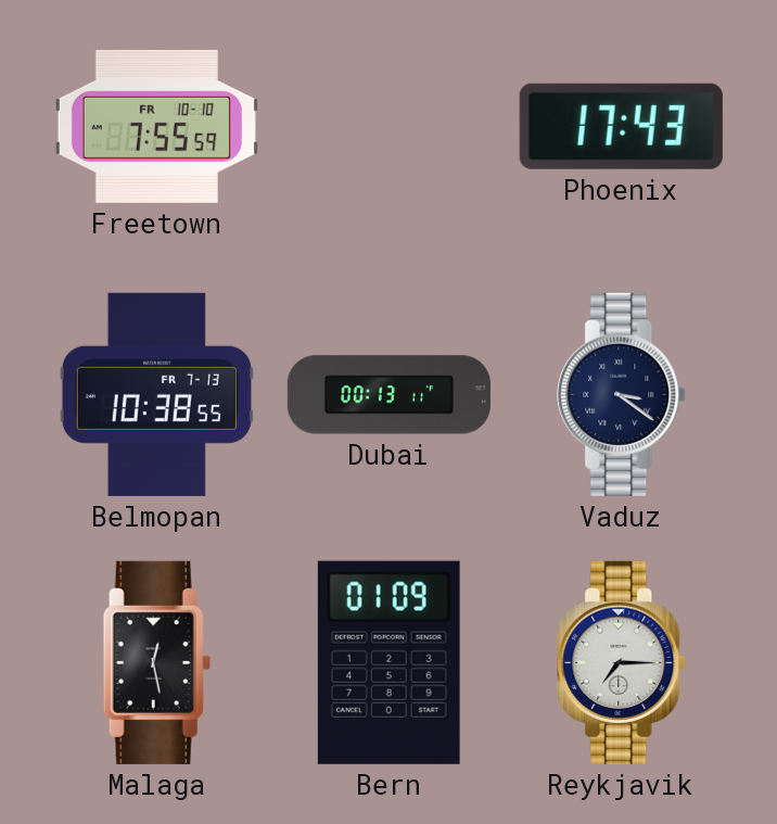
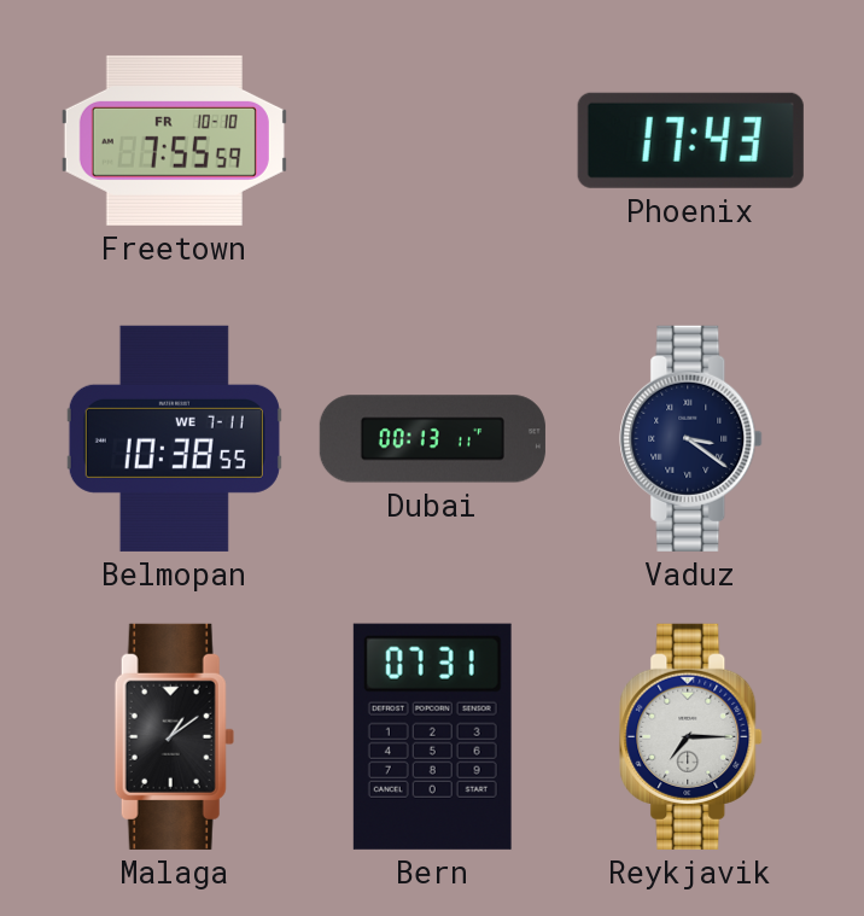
Belmopan date: FR 7-13 -> WE 7-11 (174, 438)
Malaga: 12:28 -> 1:09 (174, 736)
Bern: 01:09 -> 07:31 (432, 736)
